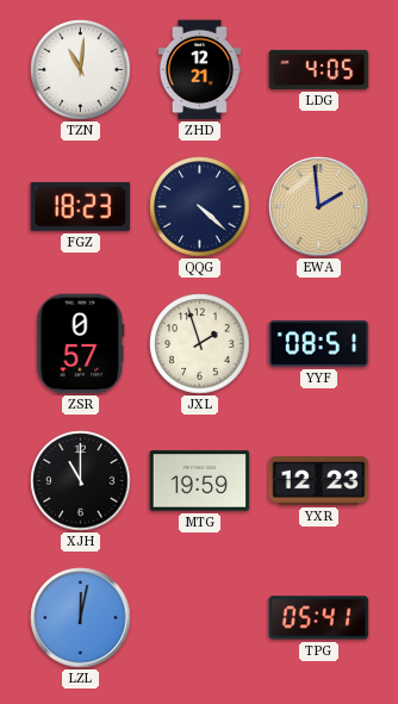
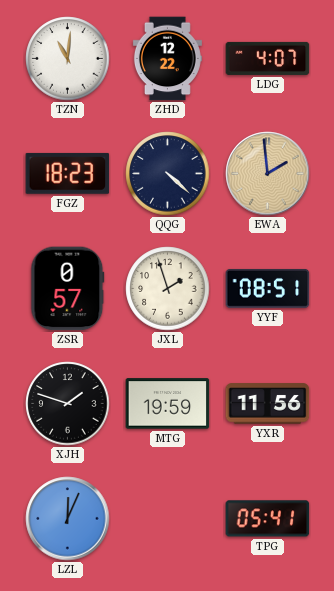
ZHD: 12:21 -> 12:22 (167, 59)
LDG: 4:05 -> 4:07 (268, 58)
XJH: 11:00 -> 1:48 (68, 404)
YXR: 12:23 -> 11:56 (268, 404)
LZL: 12:02 -> 12:04 (68, 519)
